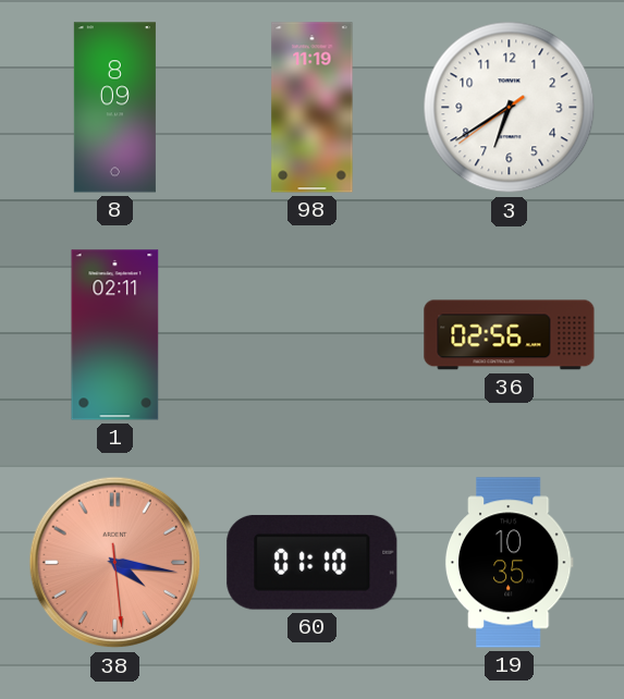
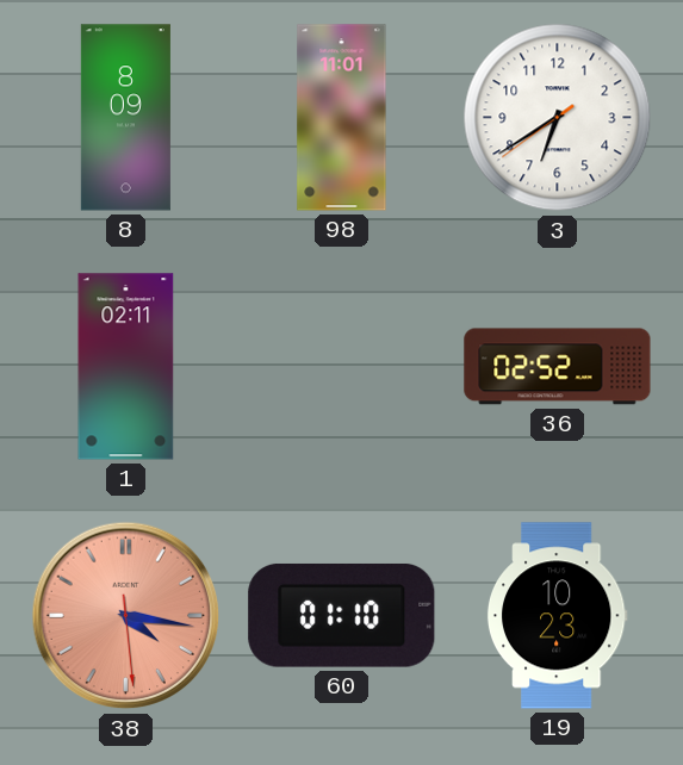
98: 11:19 -> 11:01 (342, 118)
36: 02:56 -> 02:52 (558, 367)
19: 10:35 -> 10:23 (557, 616)
